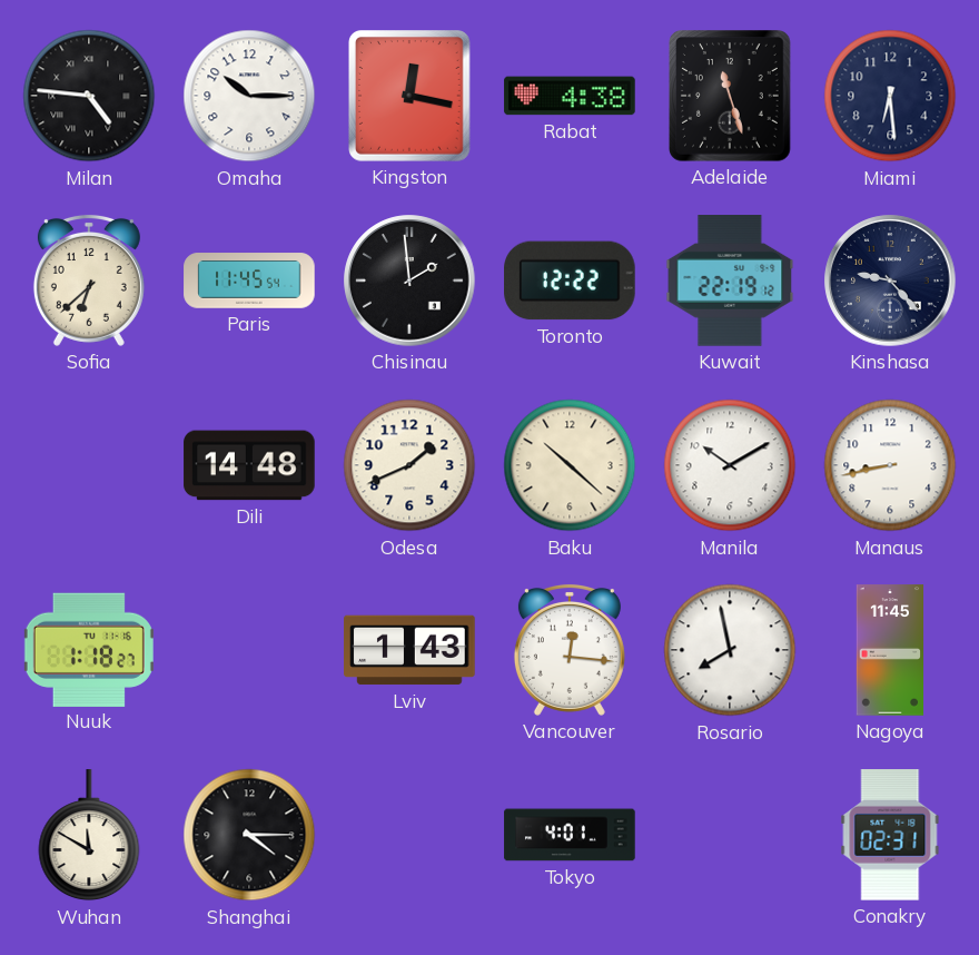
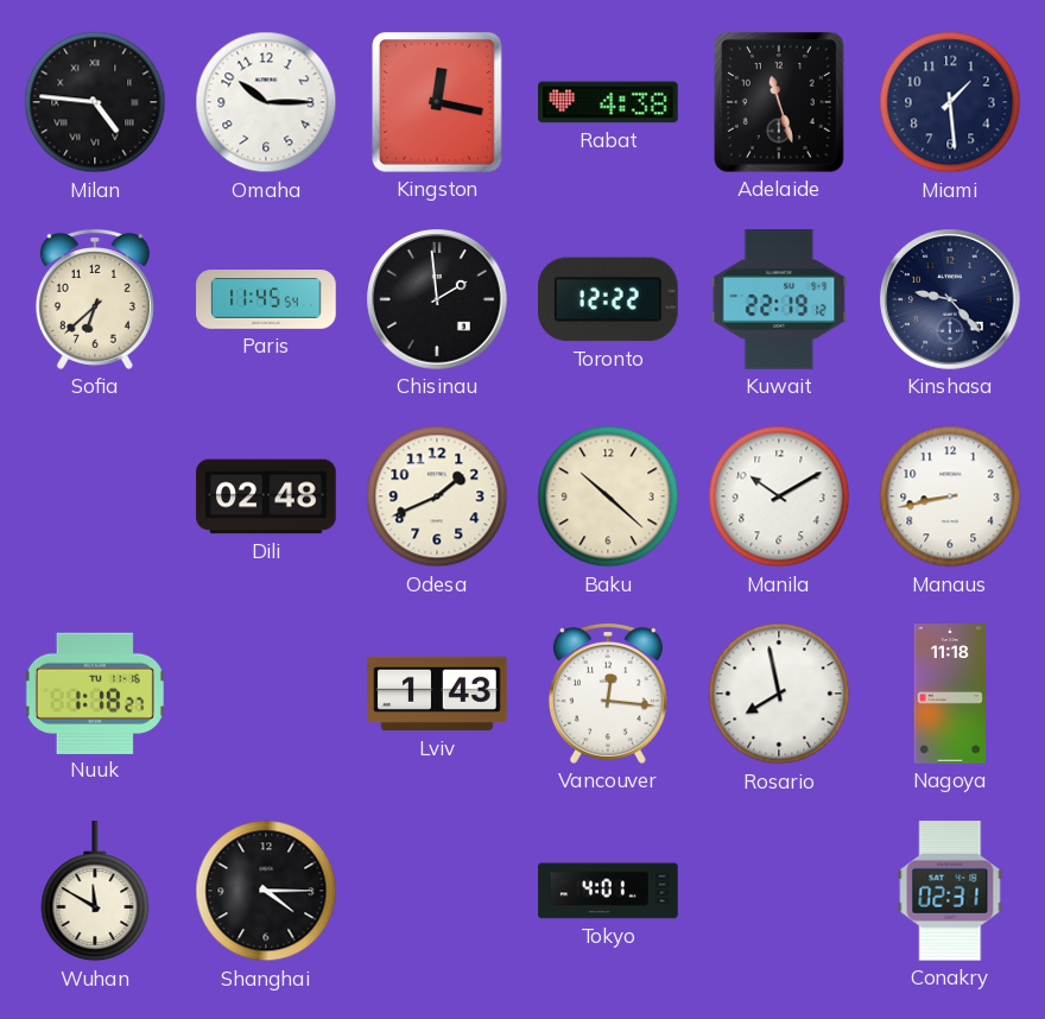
Miami: 6:29 -> 1:29 (950, 102)
Dili: 14:48 -> 02:48 (266, 496)
Nagoya: 11:45 -> 11:18 (950, 694)
